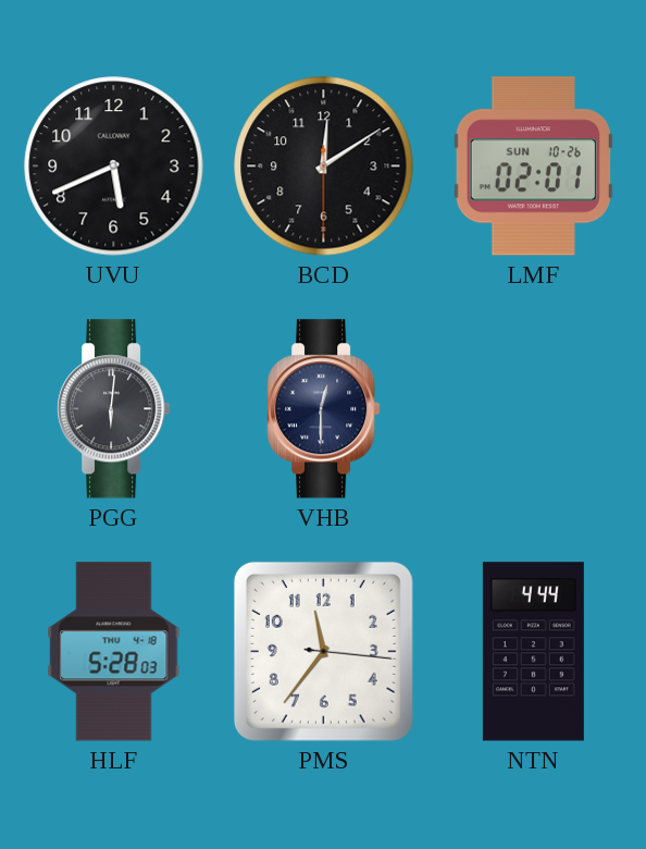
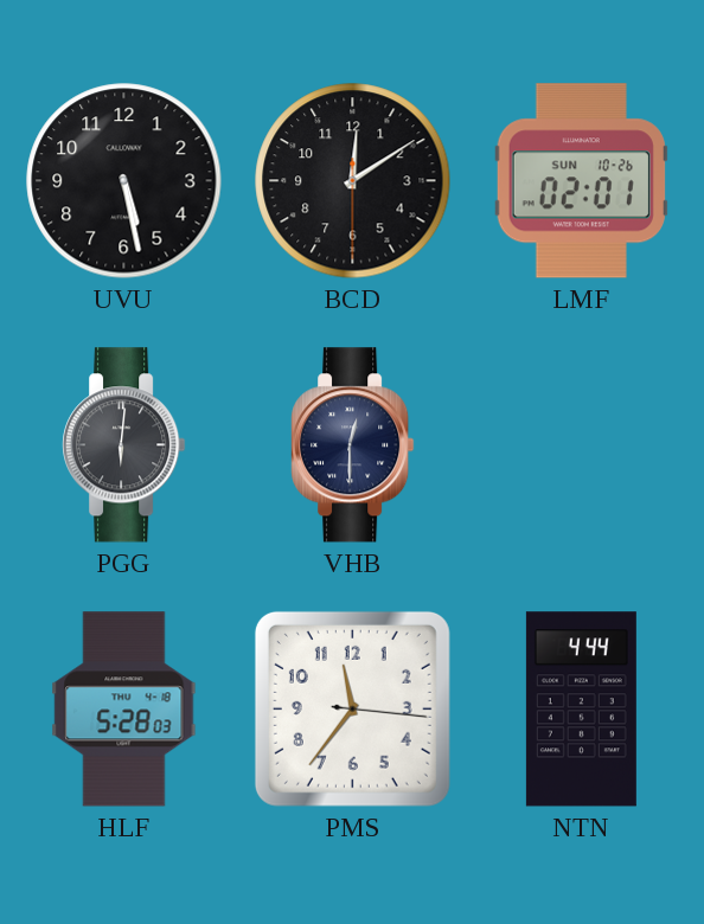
UVU: 5:41 -> 5:28 (124, 181)
